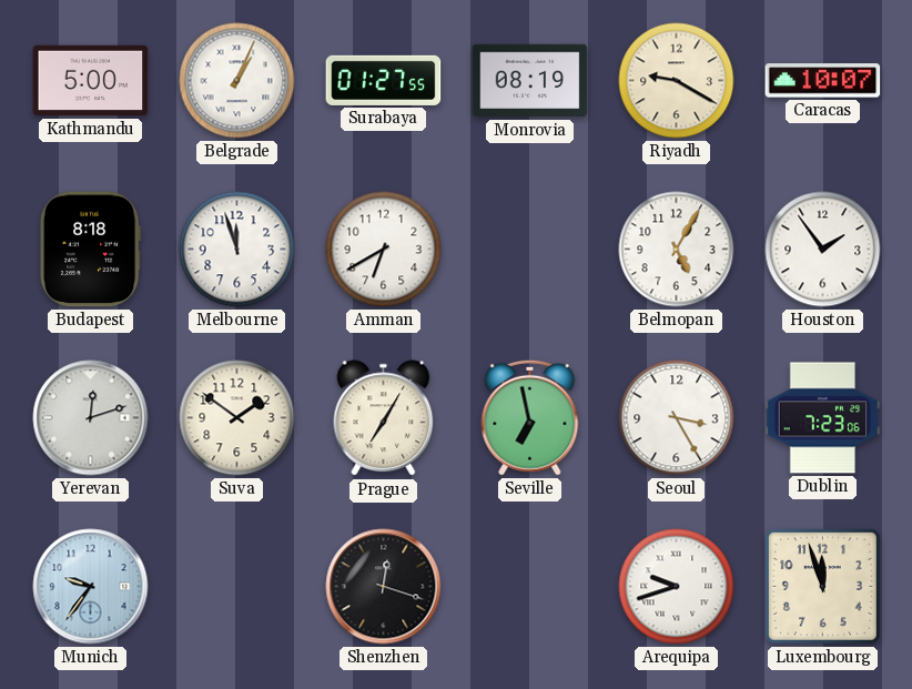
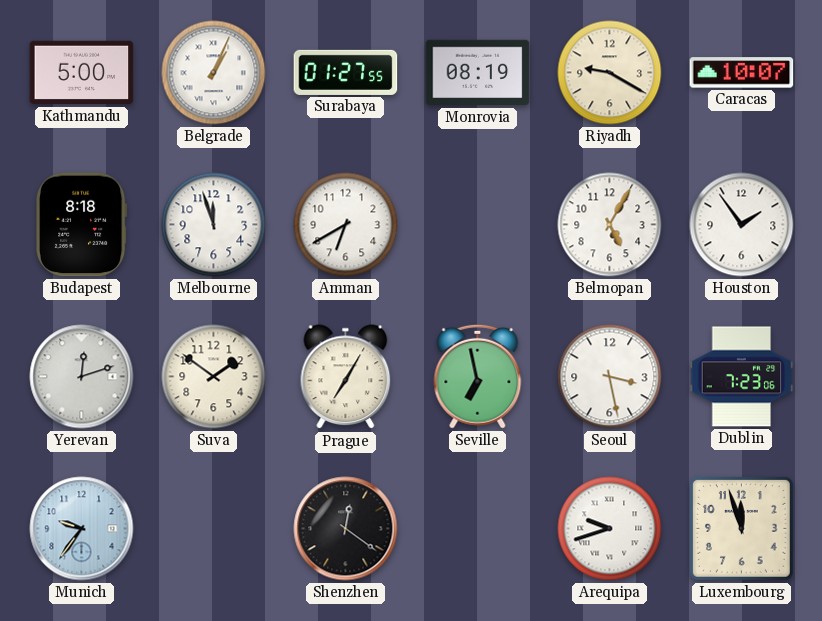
Seoul: 3:25 -> 3:28 (610, 377)
Shenzhen: 12:18 -> 12:21 (346, 529)
